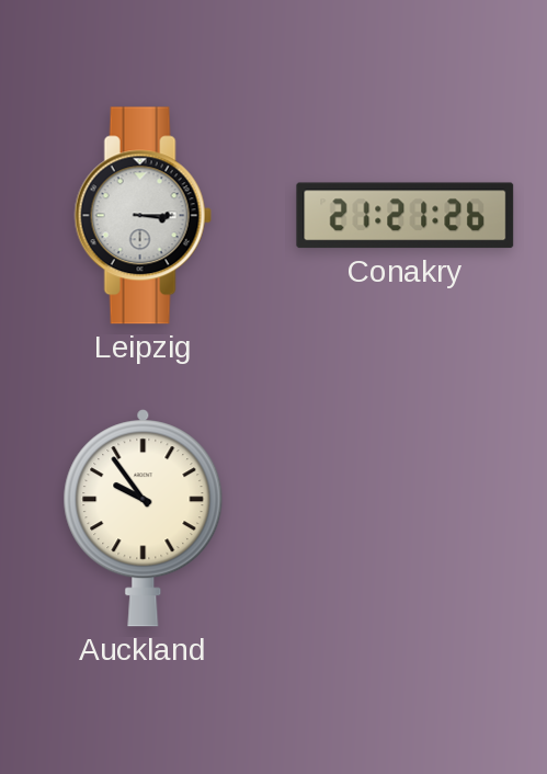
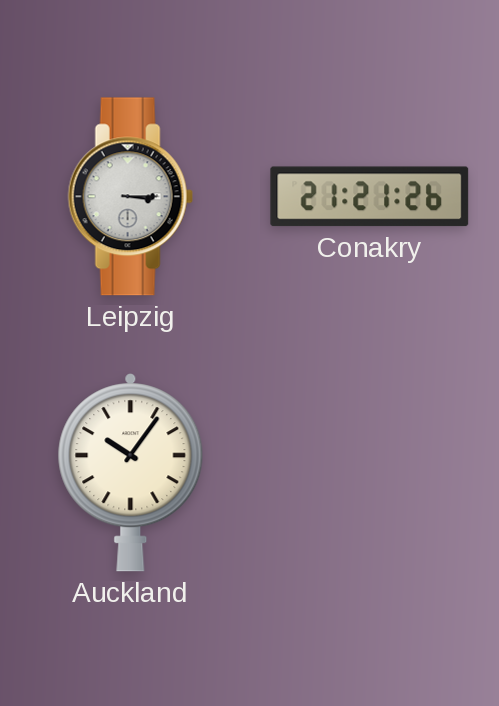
Auckland: 9:54 -> 10:06 (131, 473)
